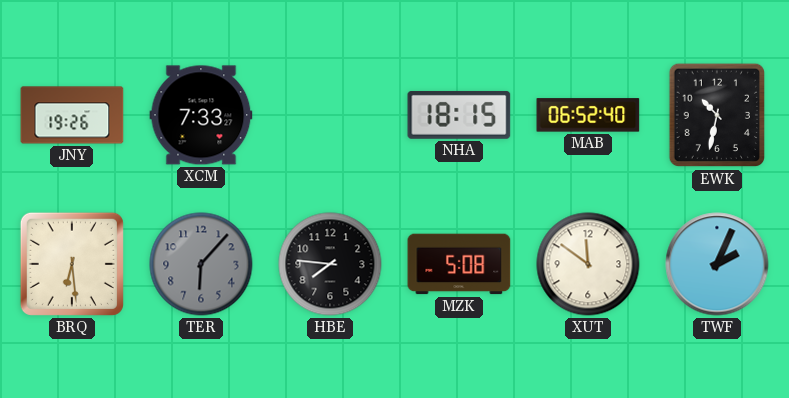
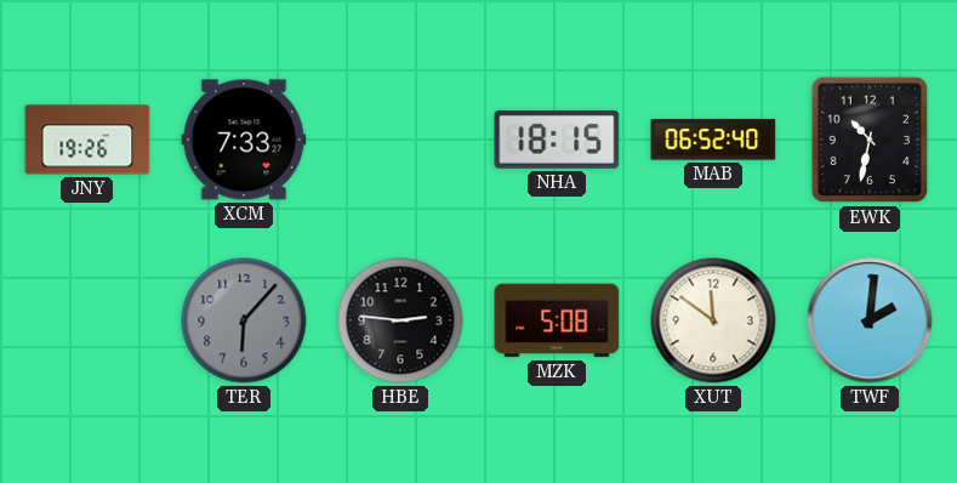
BRQ: 6:29 -> none (72, 264)
HBE: 7:46 -> 2:46 (400, 320)
TWF: 2:04 -> 2:01 (870, 320)
